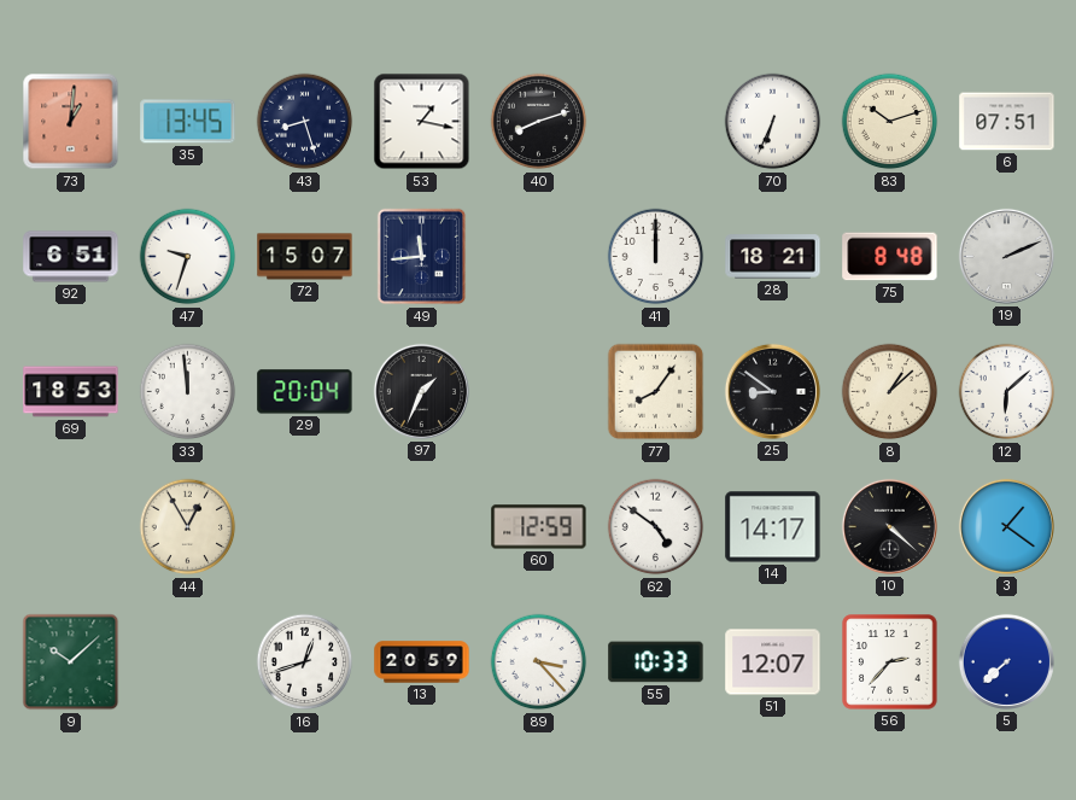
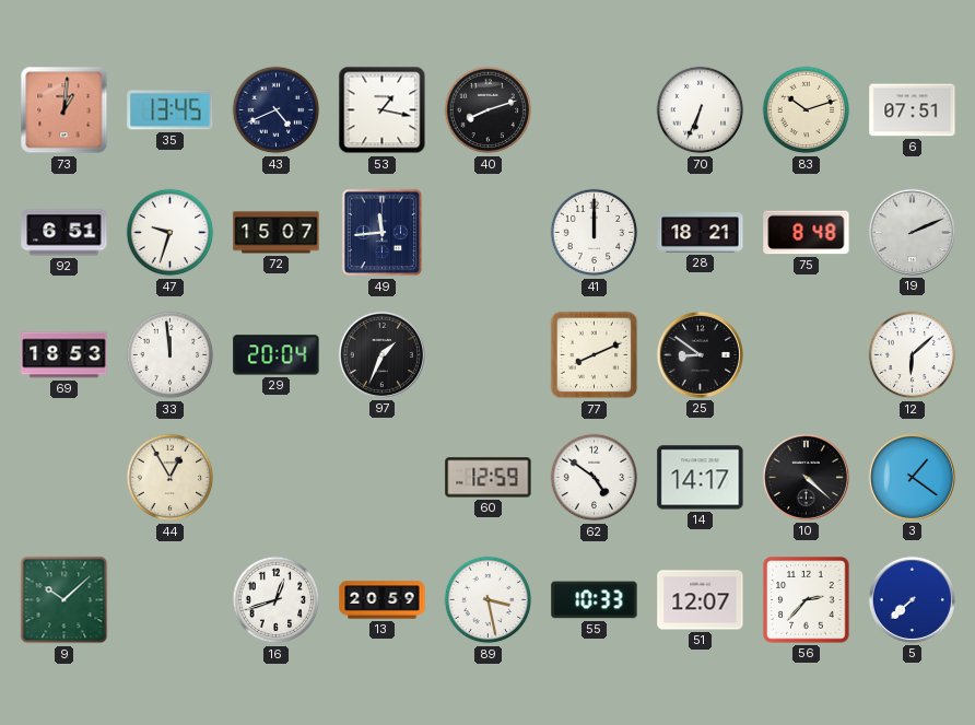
43: 8:27 -> 4:41 (277, 110)
77: 8:06 -> 8:11 (595, 355)
8: 1:08 -> none (890, 392)
89: 3:23 -> 3:28 (489, 600)
